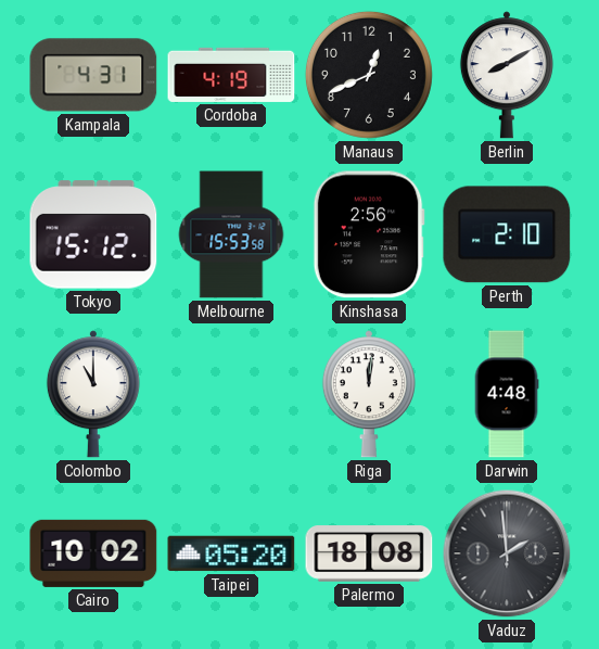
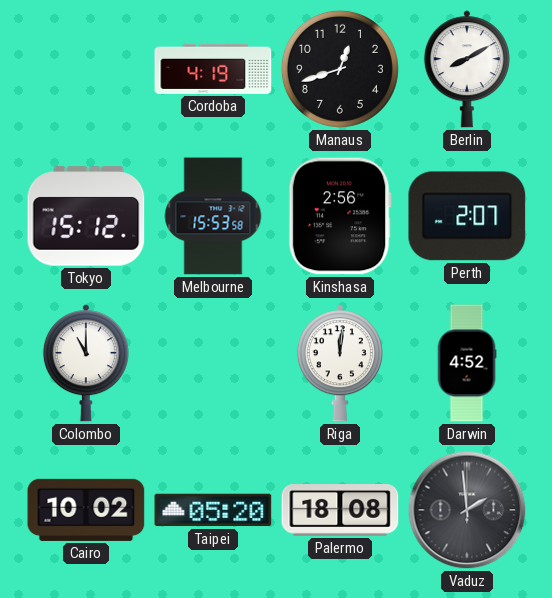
Kampala: 4:31 -> none (93, 75)
Manaus: 12:41 -> 12:42 (340, 69)
Perth: 2:10 -> 2:07 (467, 216)
Darwin: 4:48 -> 4:52 (467, 363)
